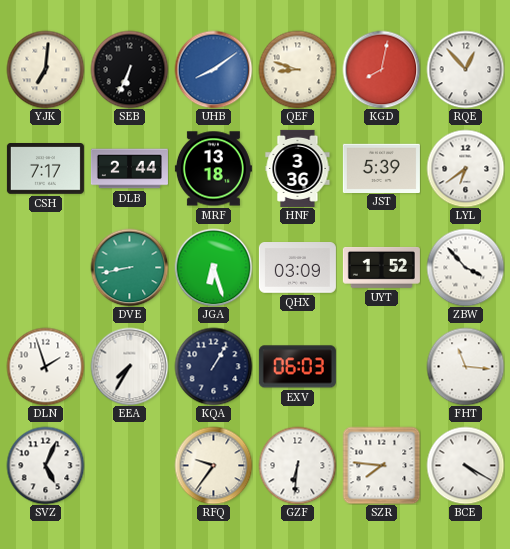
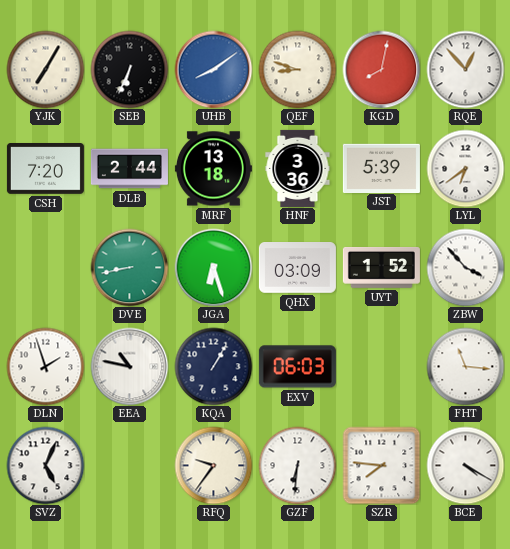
YJK: 7:01 -> 7:05 (45, 69)
CSH: 7:17 -> 7:20 (45, 169)
EEA: 7:35 -> 10:47 (129, 366)
